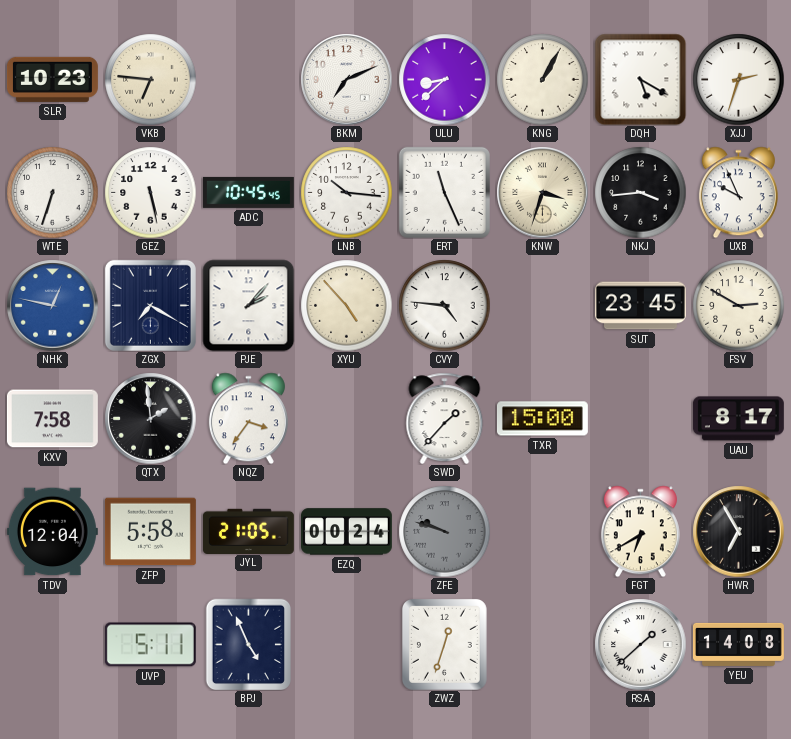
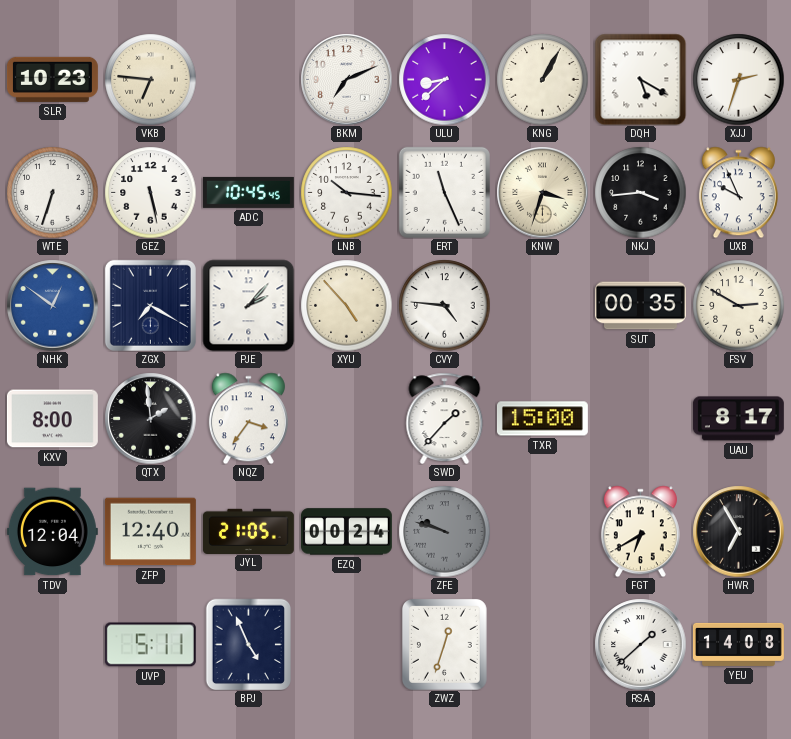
NHK: 12:47 -> 12:51 (52, 305)
SUT: 23:45 -> 00:35 (640, 306)
KXV: 7:58 -> 8:00 (52, 419)
ZFP: 5:58 -> 12:40 (150, 532)
